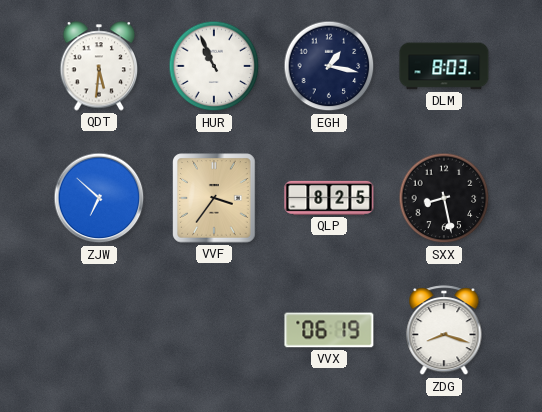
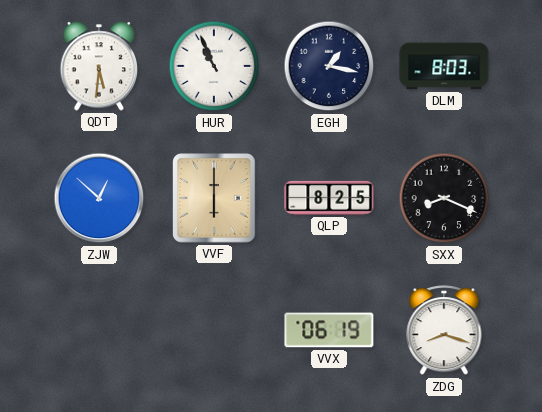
ZJW: 6:52 -> 12:52 (99, 198)
VVF: 3:36 -> 6:00 (214, 198)
SXX: 8:28 -> 8:19 (444, 198)
